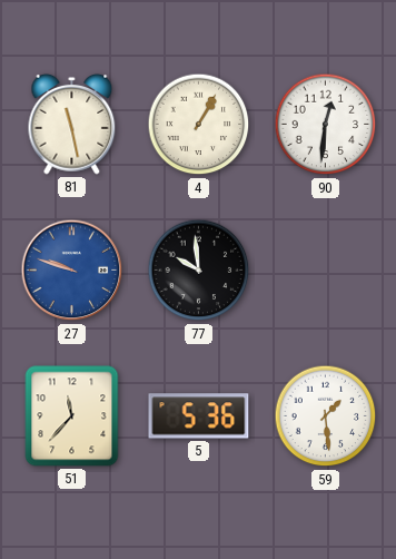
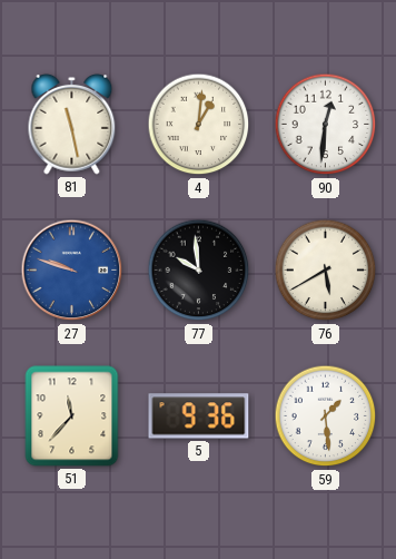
4: 1:05 -> 1:01 (199, 125)
76: none -> 5:40 (326, 271)
5: 5:36 -> 9:36 (199, 416)
